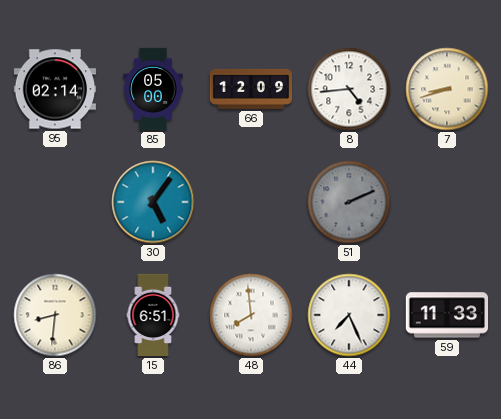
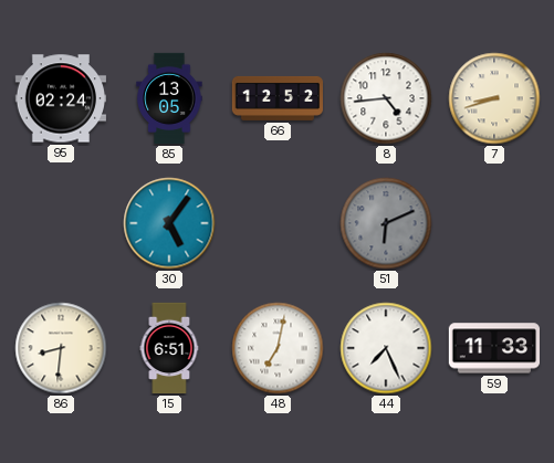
95: 02:14 -> 02:24 (60, 98)
85: 05:00 -> 13:05 (169, 98)
66: 12:09 -> 12:52 (276, 98)
51: 2:11 -> 6:11 (386, 223)
48: 7:59 -> 7:02 (278, 348)
